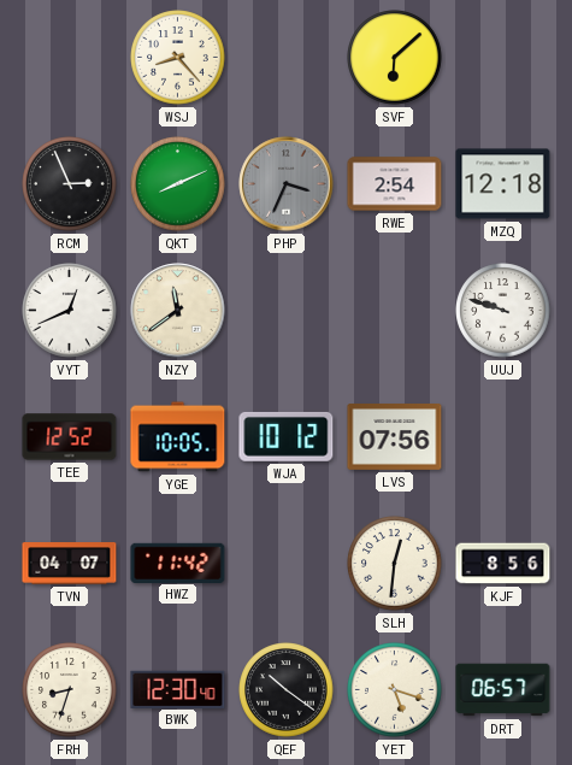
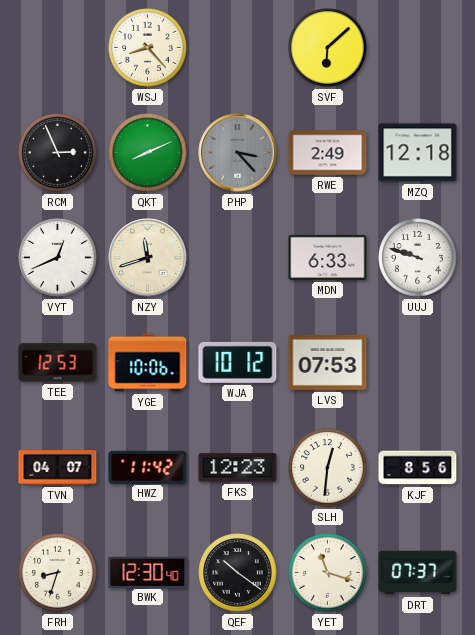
PHP: 3:34 -> 3:23 (238, 153)
RWE: 2:54 -> 2:49 (328, 153)
NZY: 11:39 -> 11:42 (148, 258)
MDN: none -> 6:33 (328, 257)
TEE: 12:52 -> 12:53 (58, 363)
YGE: 10:05 -> 10:06 (148, 363)
LVS: 07:56 -> 07:53 (328, 363)
FKS: none -> 12:23 (238, 468)
YET: 5:18 -> 11:18 (328, 573)
DRT: 06:57 -> 07:37 (418, 573)
